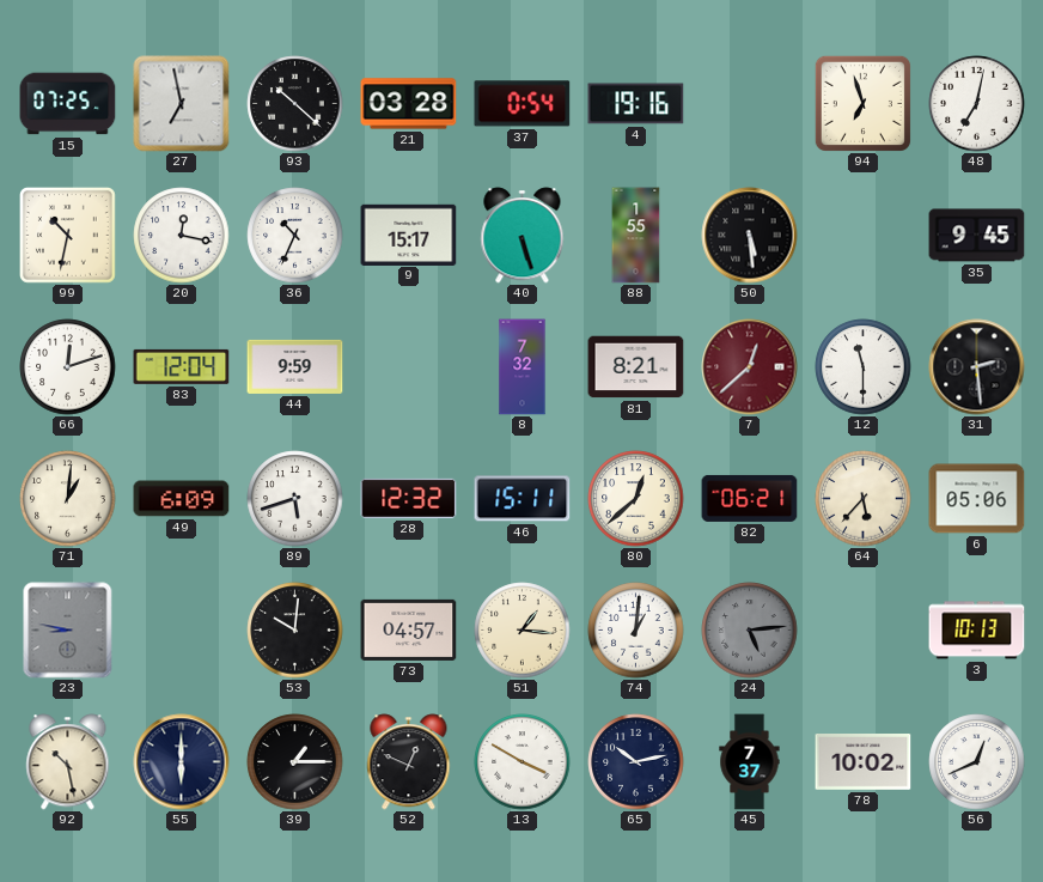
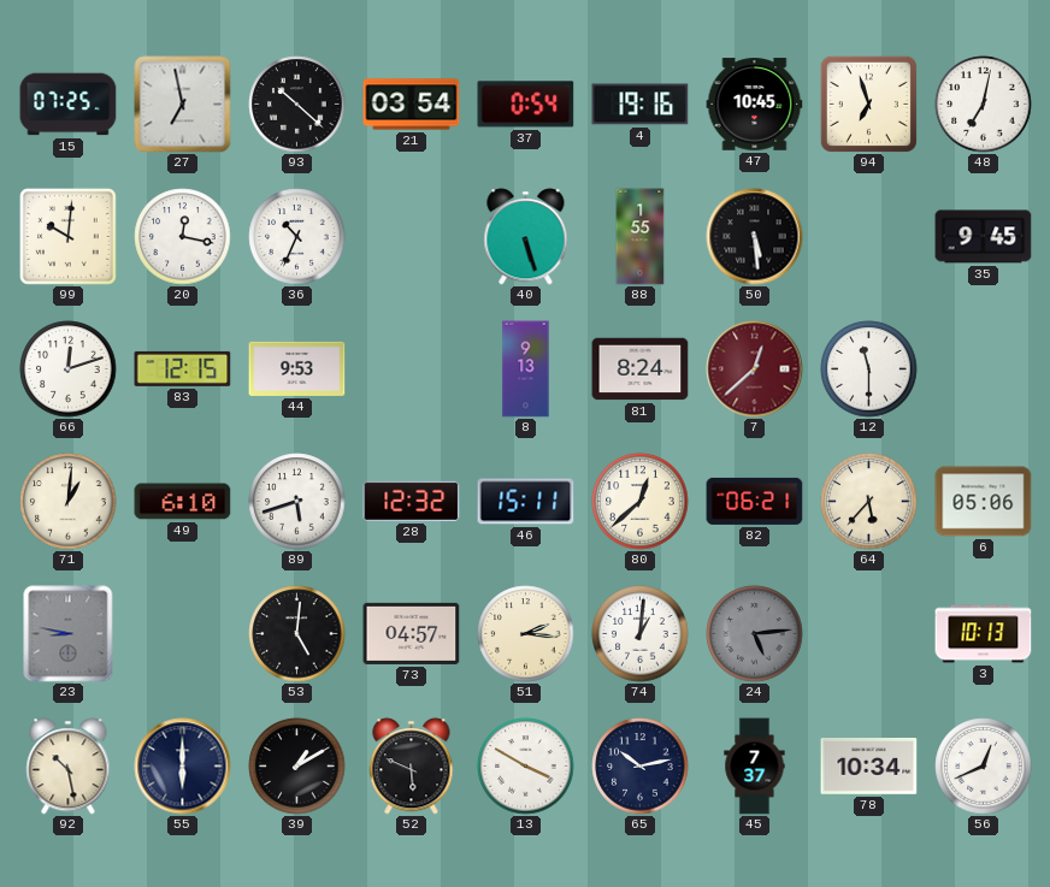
21: 03:28 -> 03:54 (412, 105)
47: none -> 10:45 (755, 105)
99: 10:32 -> 10:01 (69, 237)
9: 15:17 -> none (409, 235)
83: 12:04 -> 12:15 (183, 368)
44: 9:59 -> 9:53 (297, 368)
8: 7:32 -> 9:13 (526, 369)
81: 8:21 -> 8:24 (641, 369)
31: 2:29 -> none (977, 367)
49: 6:09 -> 6:10 (183, 502)
53: 10:01 -> 5:01 (297, 634)
51: 1:16 -> 2:16 (526, 634)
39: 1:15 -> 1:10 (297, 767)
52: 12:49 -> 5:49 (412, 767)
78: 10:02 -> 10:34 (869, 767)
